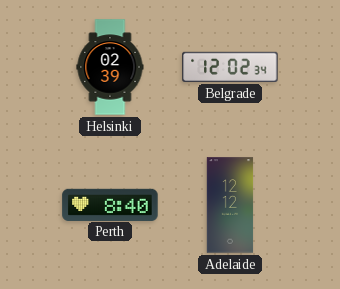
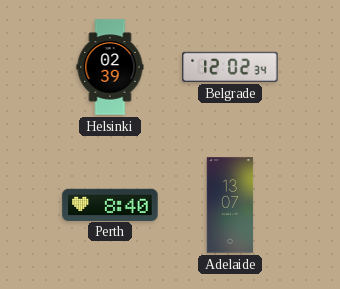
Adelaide: 12:12 -> 13:07 (230, 205)
